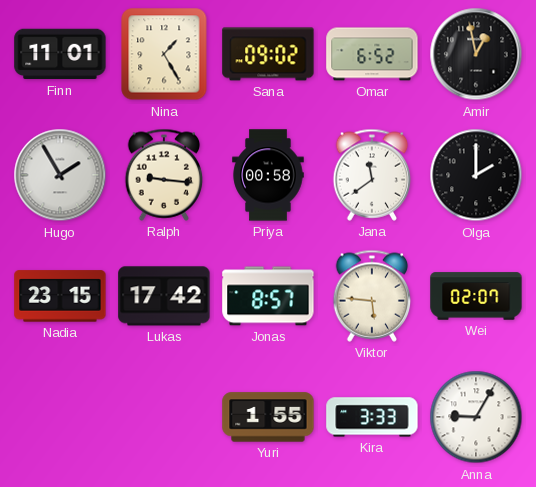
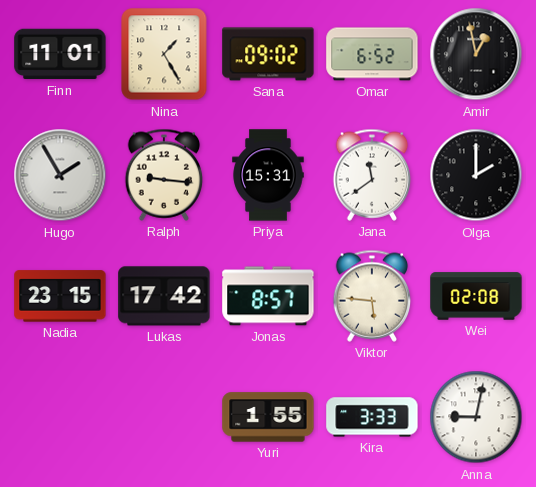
Priya: 00:58 -> 15:31 (268, 175)
Wei: 02:07 -> 02:08 (476, 296)
Anna: 9:05 -> 9:02 (476, 417)
